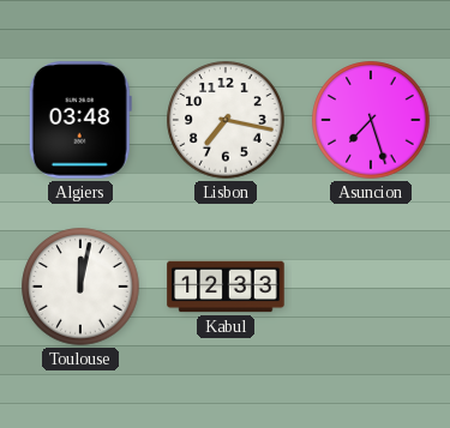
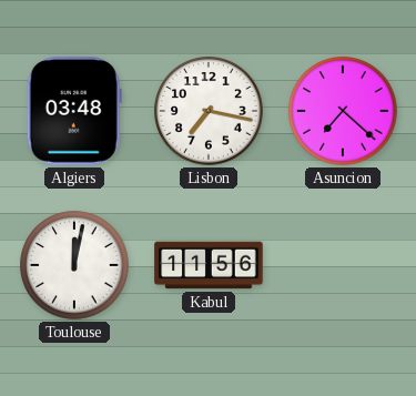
Asuncion: 7:27 -> 7:22 (343, 111)
Kabul: 12:33 -> 11:56 (209, 265)
